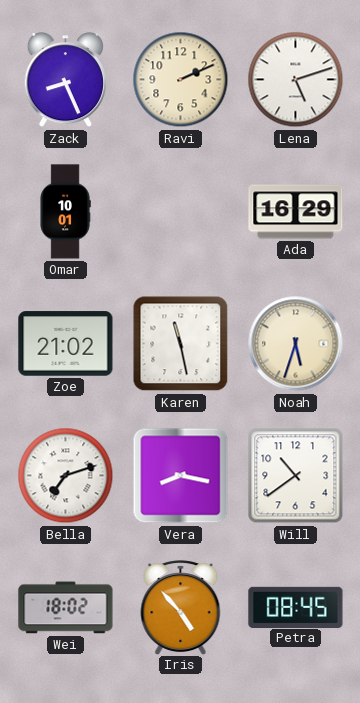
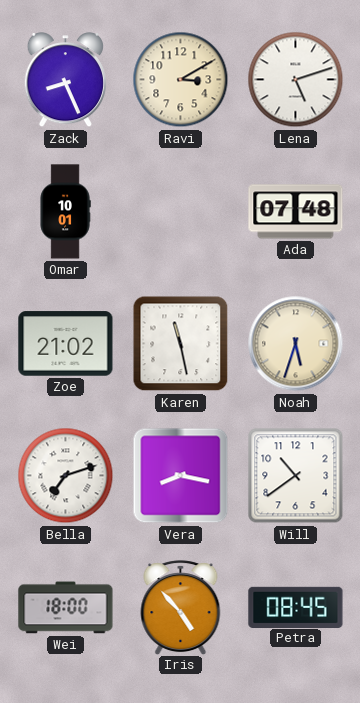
Ravi: 2:11 -> 3:10 (181, 80)
Ada: 16:29 -> 07:48 (296, 212)
Wei: 18:02 -> 18:00 (66, 608)
